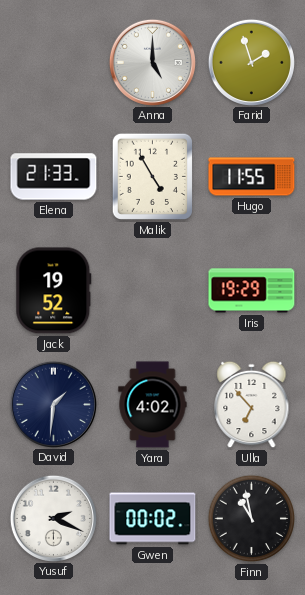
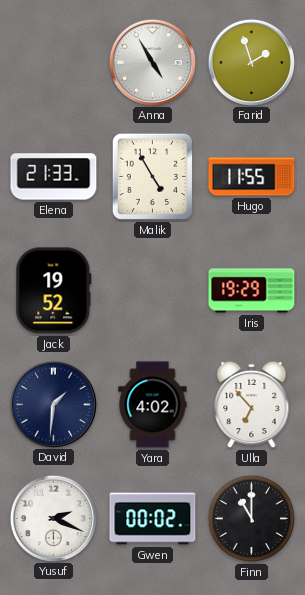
Anna: 5:00 -> 4:55 (152, 62)
Finn: 10:58 -> 11:00 (252, 519)
